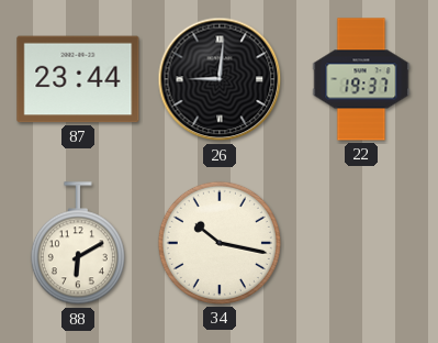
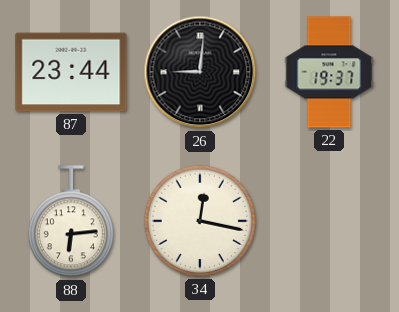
88: 6:10 -> 6:14 (71, 222)
34: 10:17 -> 12:17 (200, 221)
